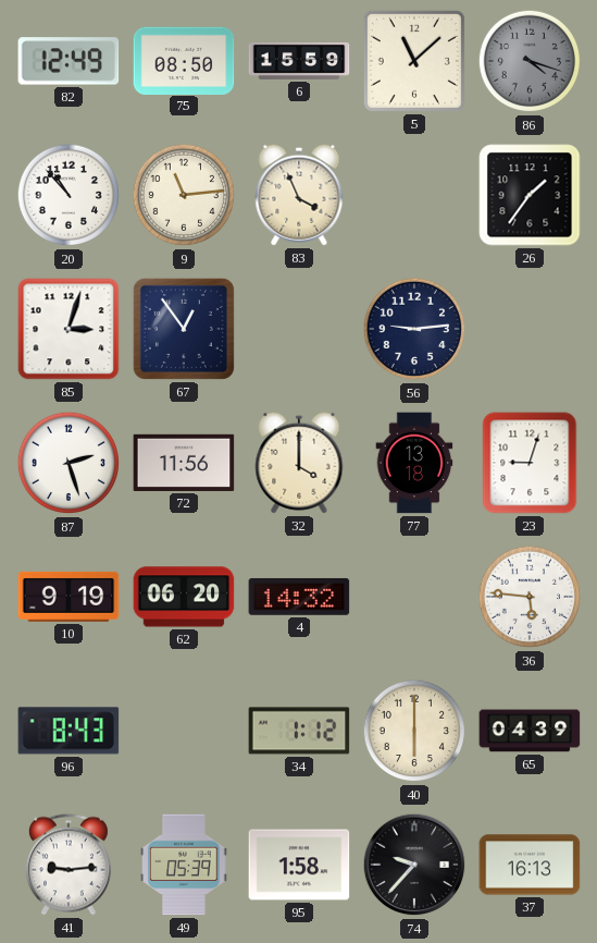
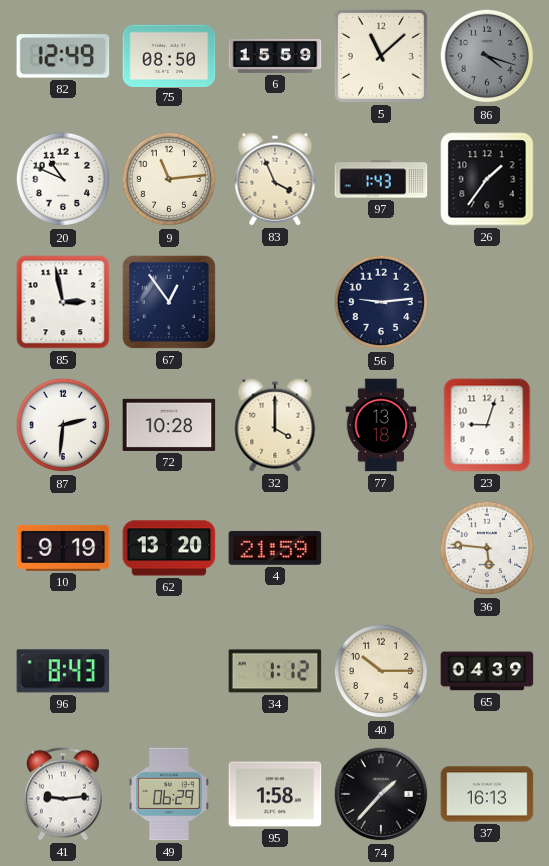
20: 10:53 -> 10:49 (63, 179)
97: none -> 1:43 (381, 179)
85: 3:03 -> 2:58 (63, 302)
87: 2:27 -> 2:31 (63, 425)
72: 11:56 -> 10:28 (169, 425)
62: 06:20 -> 13:20 (169, 548)
4: 14:32 -> 21:59 (275, 548)
40: 6:00 -> 10:15 (381, 671)
49: 05:39 -> 06:29 (169, 794)
74: 9:37 -> 1:37 (381, 794)
